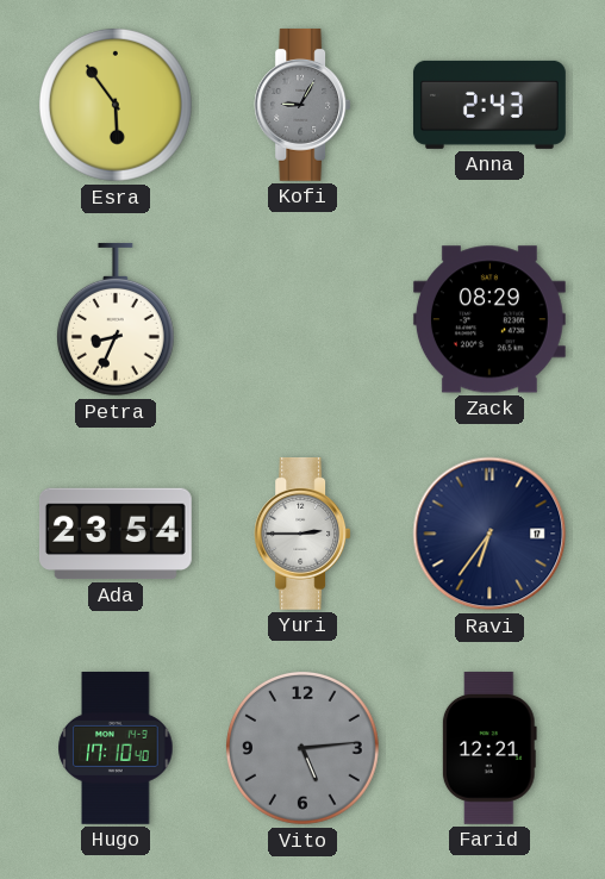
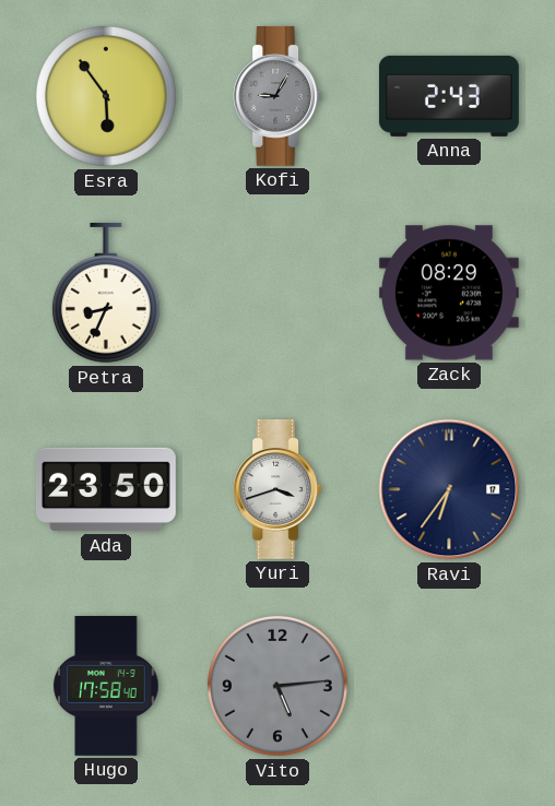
Ada: 23:54 -> 23:50 (106, 489)
Yuri: 2:45 -> 3:42 (277, 489)
Hugo: 17:10 -> 17:58 (106, 686)
Farid: 12:21 -> none (489, 748)
